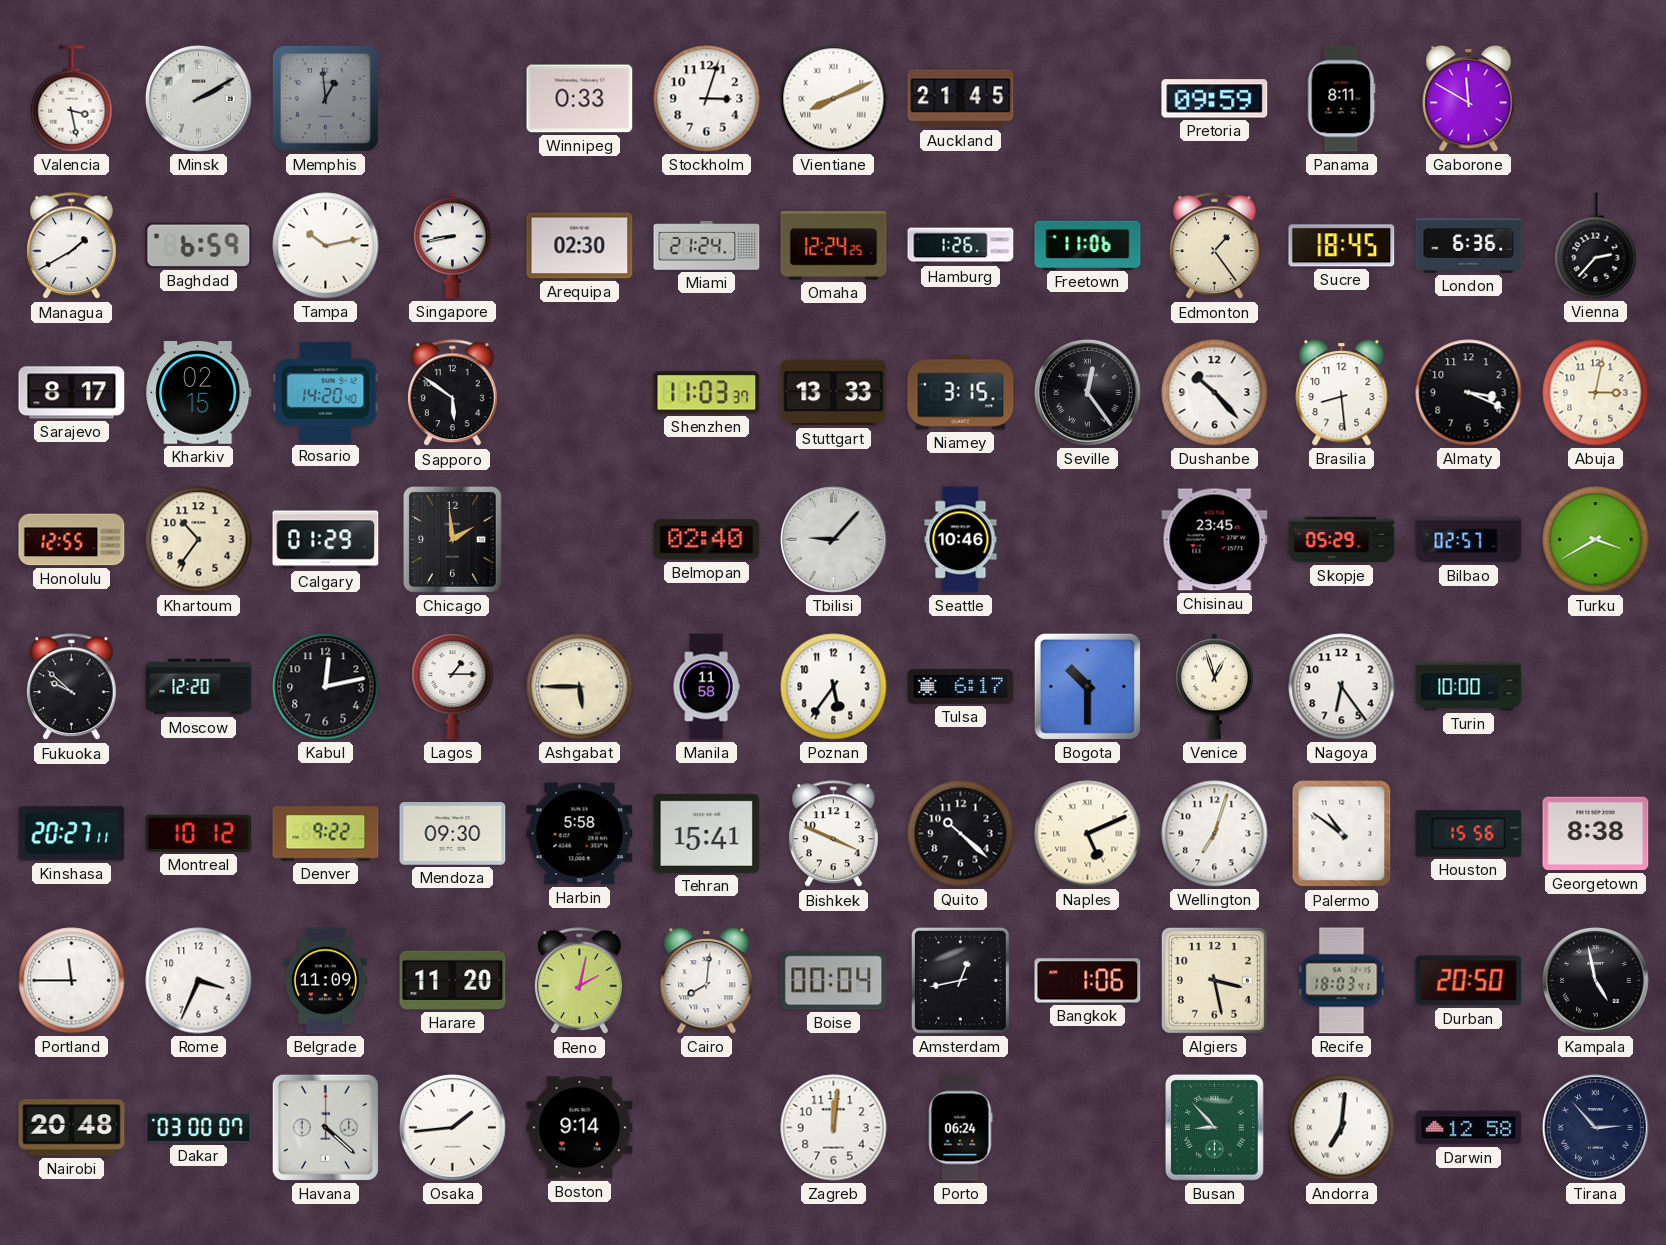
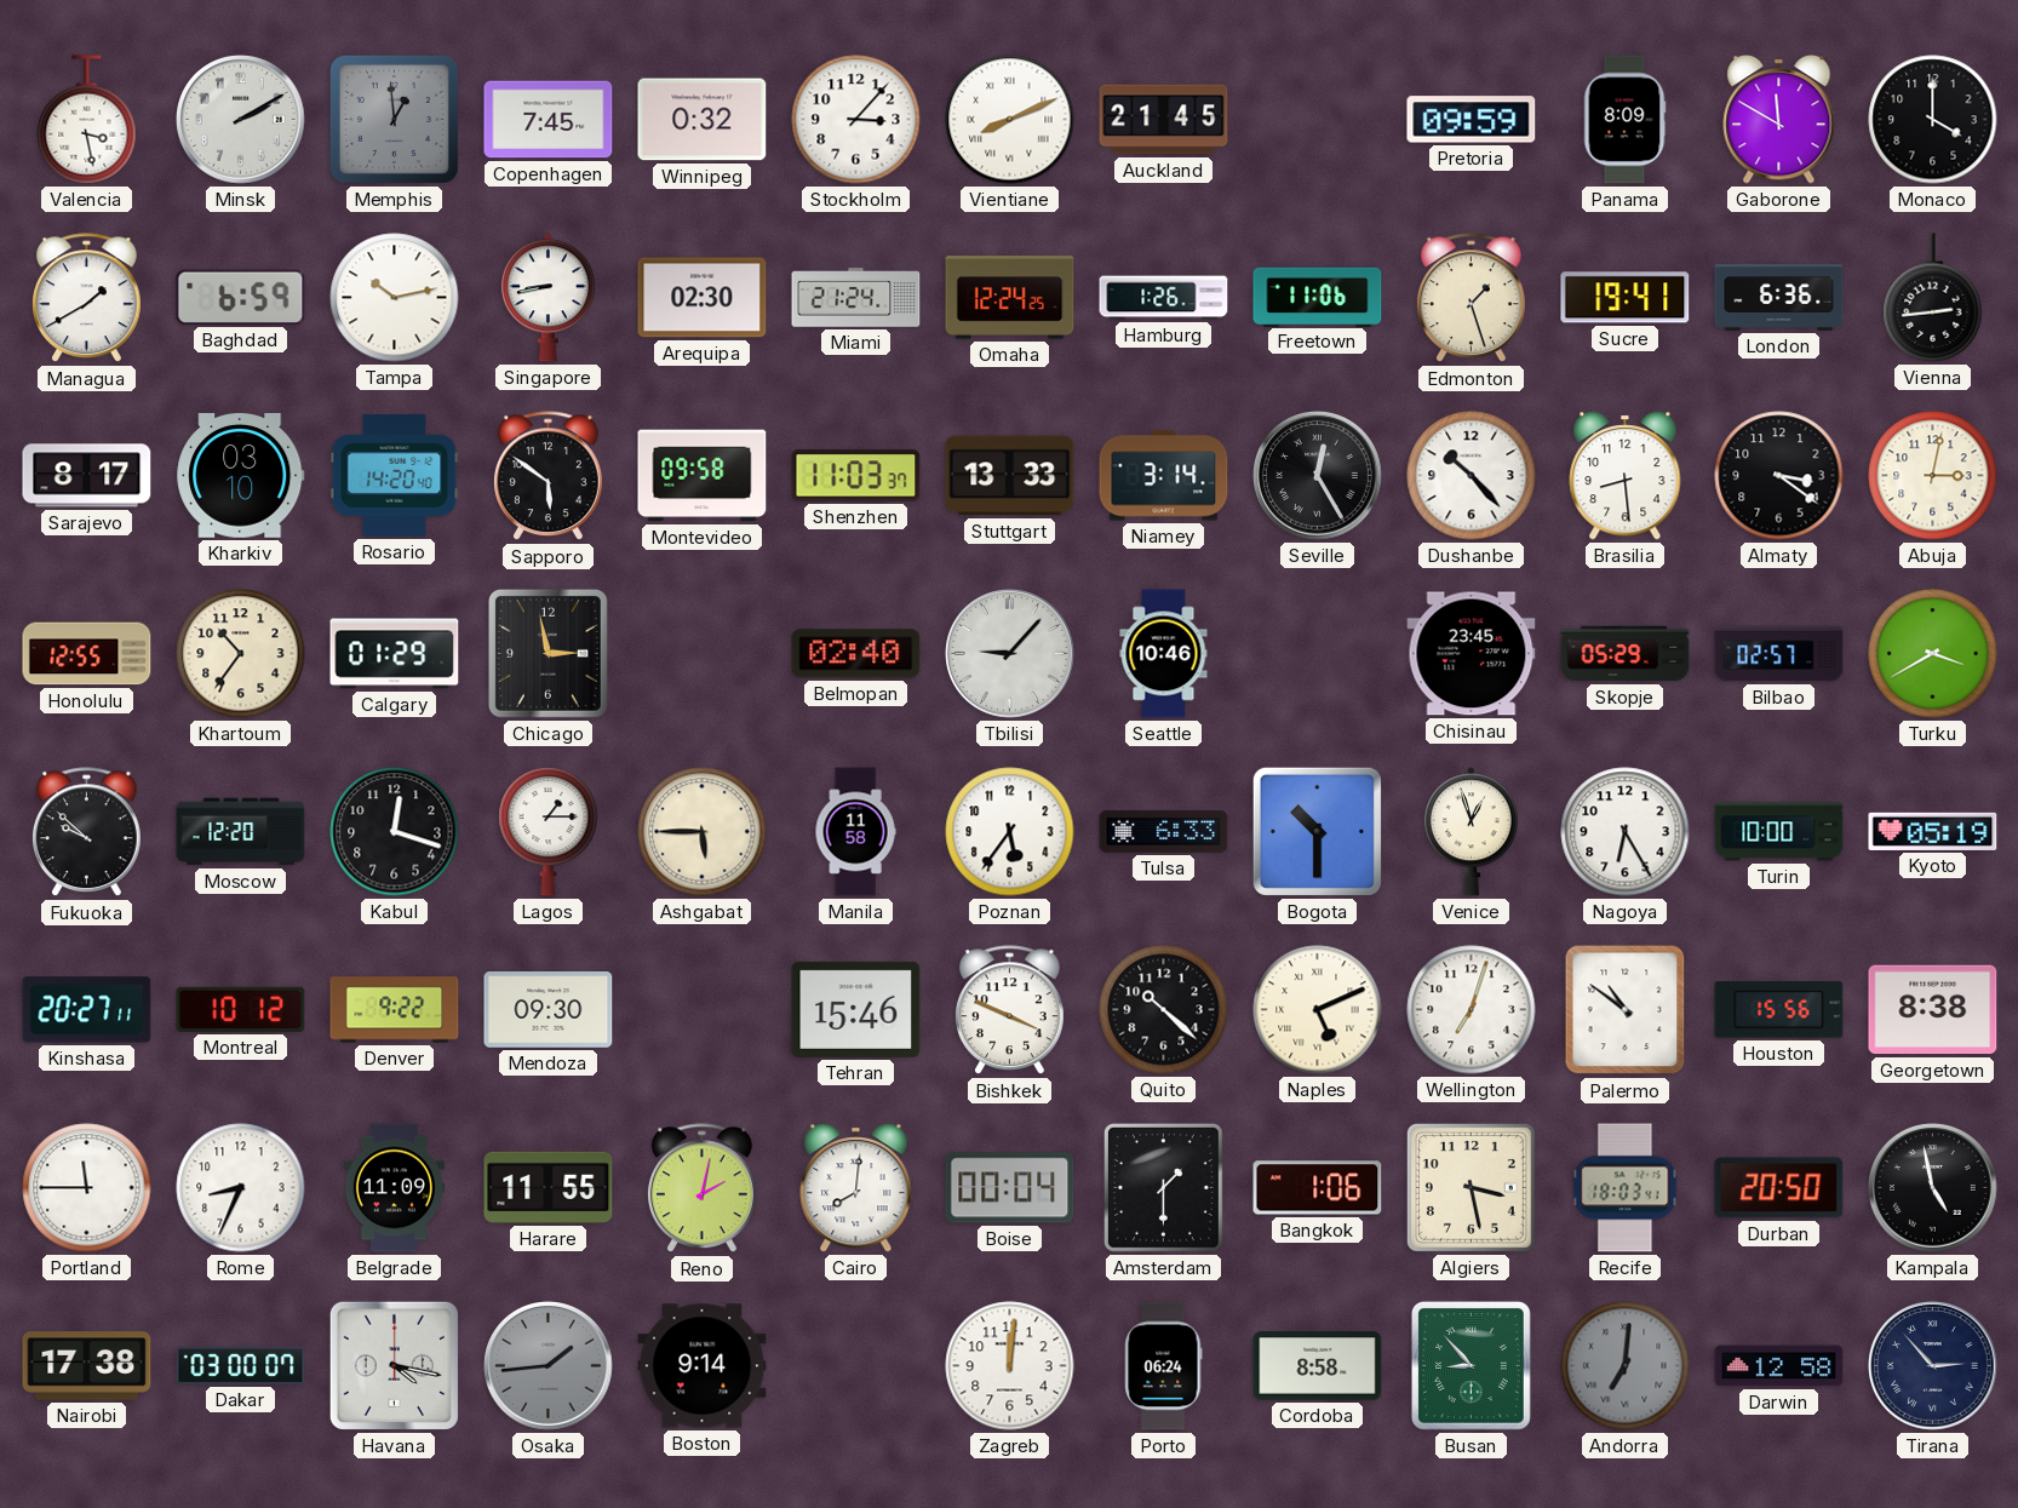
Copenhagen: none -> 7:45 (549, 120)
Winnipeg: 0:33 -> 0:32 (703, 120)
Stockholm: 3:03 -> 3:07 (856, 120)
Panama: 8:11 -> 8:09 (1624, 120)
Monaco: none -> 4:00 (1933, 120)
Edmonton: 1:24 -> 1:27 (1470, 298)
Sucre: 18:45 -> 19:41 (1626, 298)
Vienna: 2:37 -> 2:44 (1933, 298)
Kharkiv: 02:15 -> 03:10 (241, 476)
Montevideo: none -> 09:58 (703, 476)
Niamey: 3:15 -> 3:14 (1164, 476)
Seville: 12:24 -> 12:25 (1318, 476)
Almaty: 3:19 -> 3:21 (1779, 476)
Chicago: 1:59 -> 2:58 (548, 654)
Kabul: 12:13 -> 12:18 (395, 832)
Tulsa: 6:17 -> 6:33 (1164, 831)
Nagoya: 6:24 -> 6:25 (1626, 832)
Kyoto: none -> 05:19 (1933, 831)
Harbin: 5:58 -> none (580, 834)
Tehran: 15:41 -> 15:46 (856, 1009)
Rome: 3:34 -> 8:34 (241, 1188)
Harare: 11:20 -> 11:55 (549, 1187)
Amsterdam: 12:43 -> 1:30 (1163, 1187)
Nairobi: 20:48 -> 17:38 (87, 1366)
Havana: 4:22 -> 4:17 (394, 1365)
Osaka dial: white -> grey (549, 1366)
Cordoba: none -> 8:58 (1318, 1366)
Andorra dial: white -> grey (1626, 1366)
